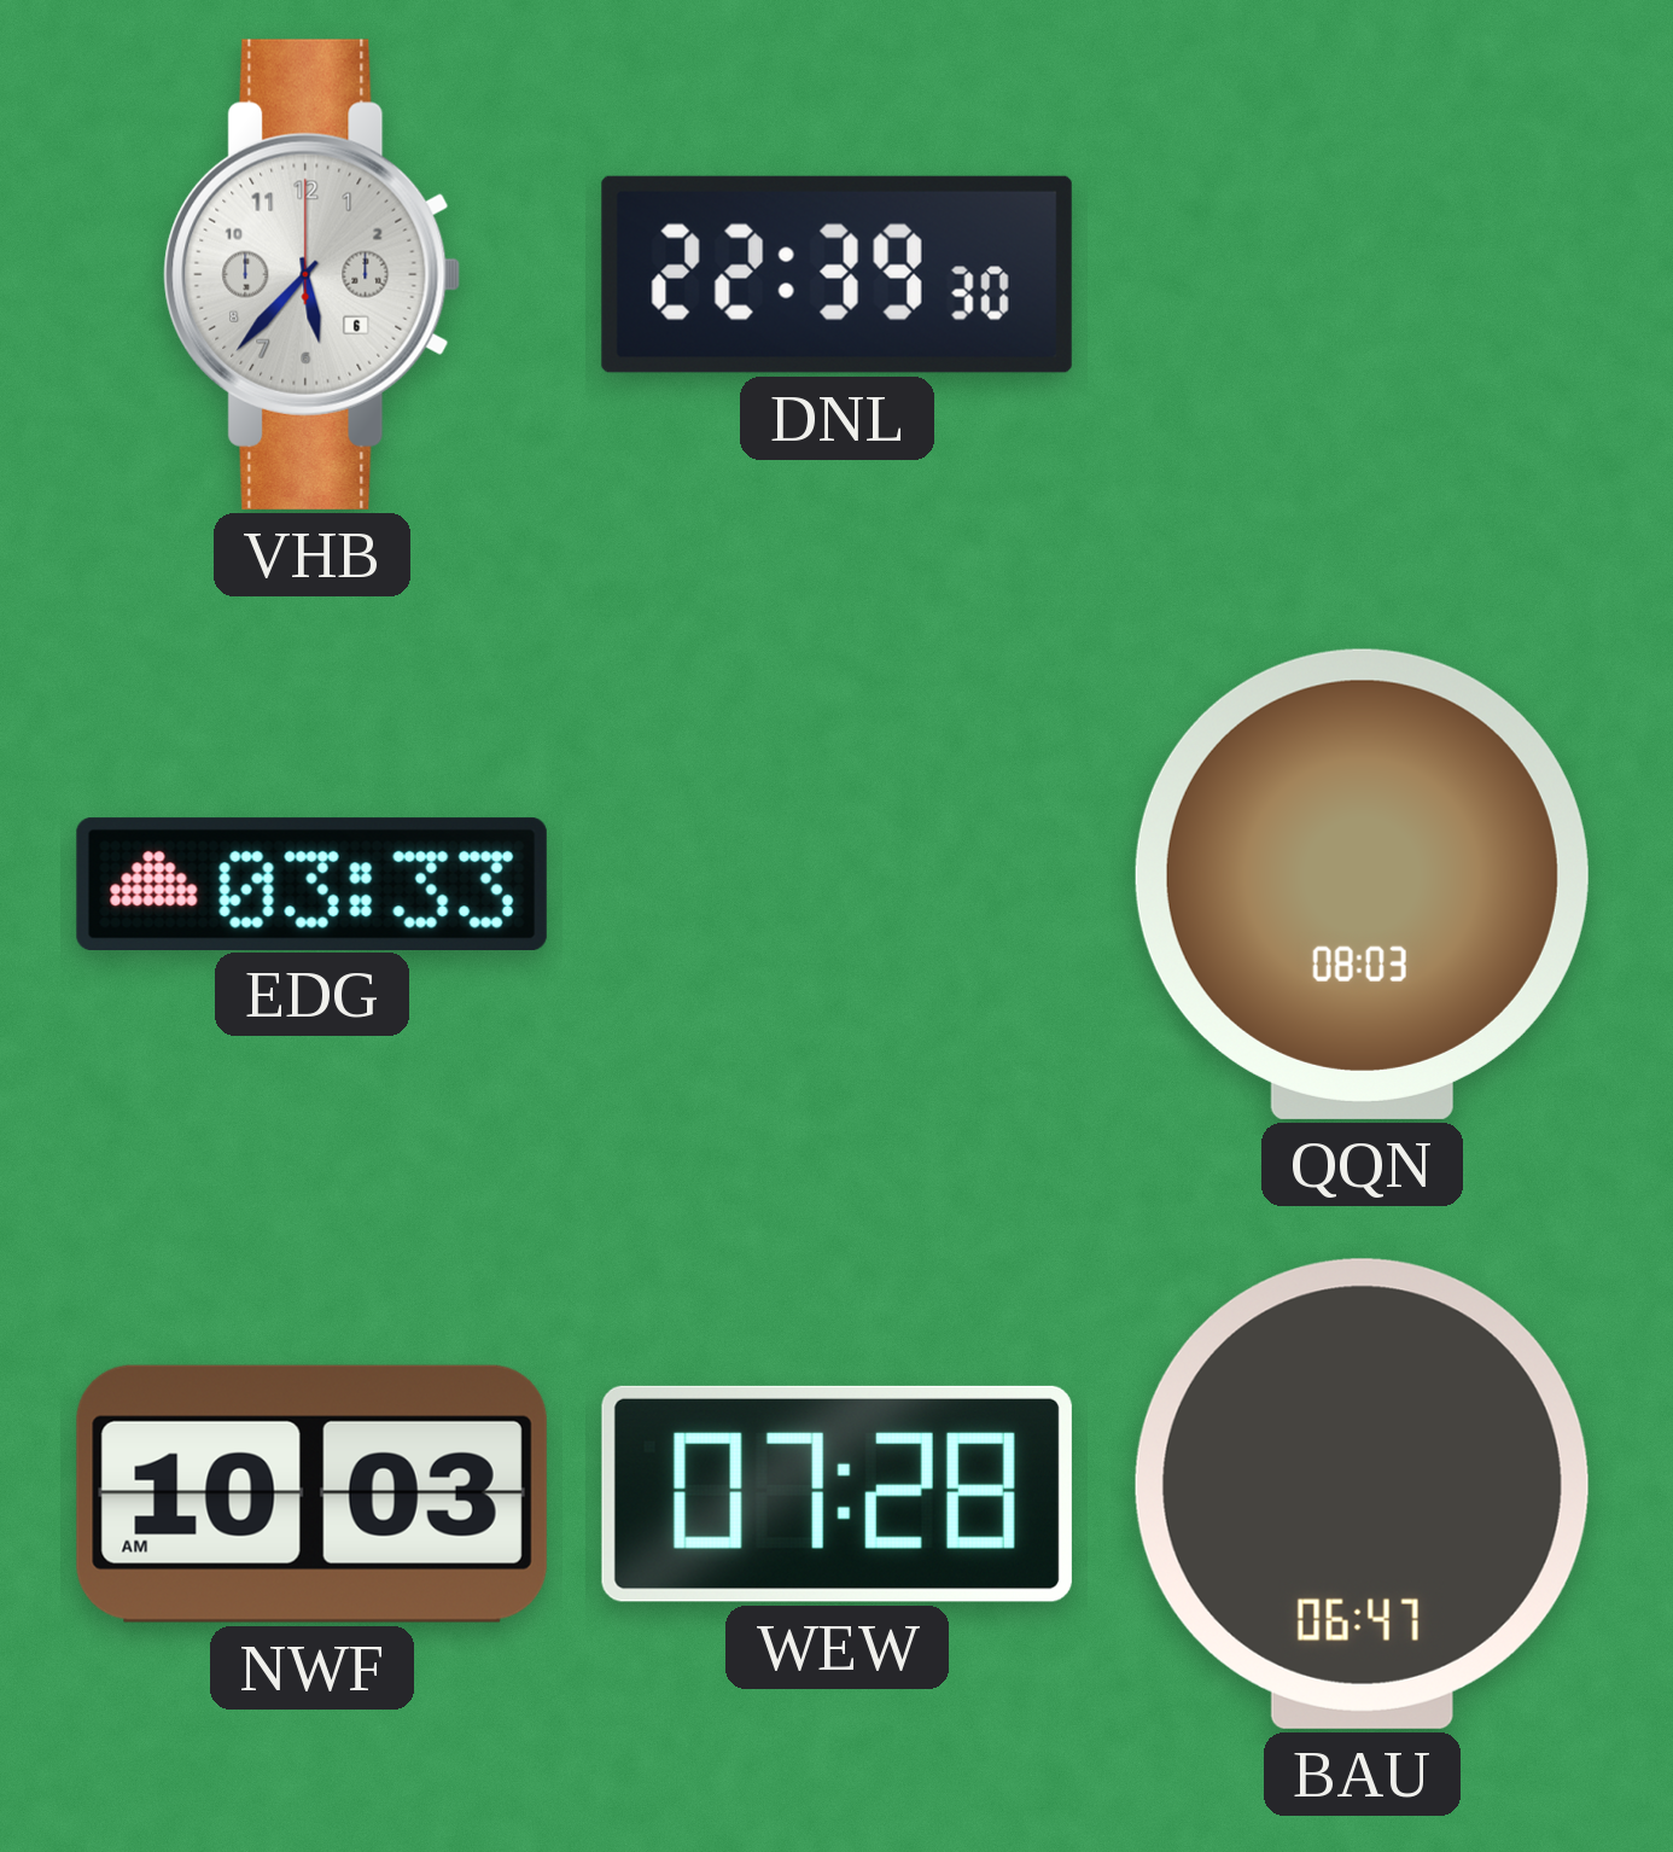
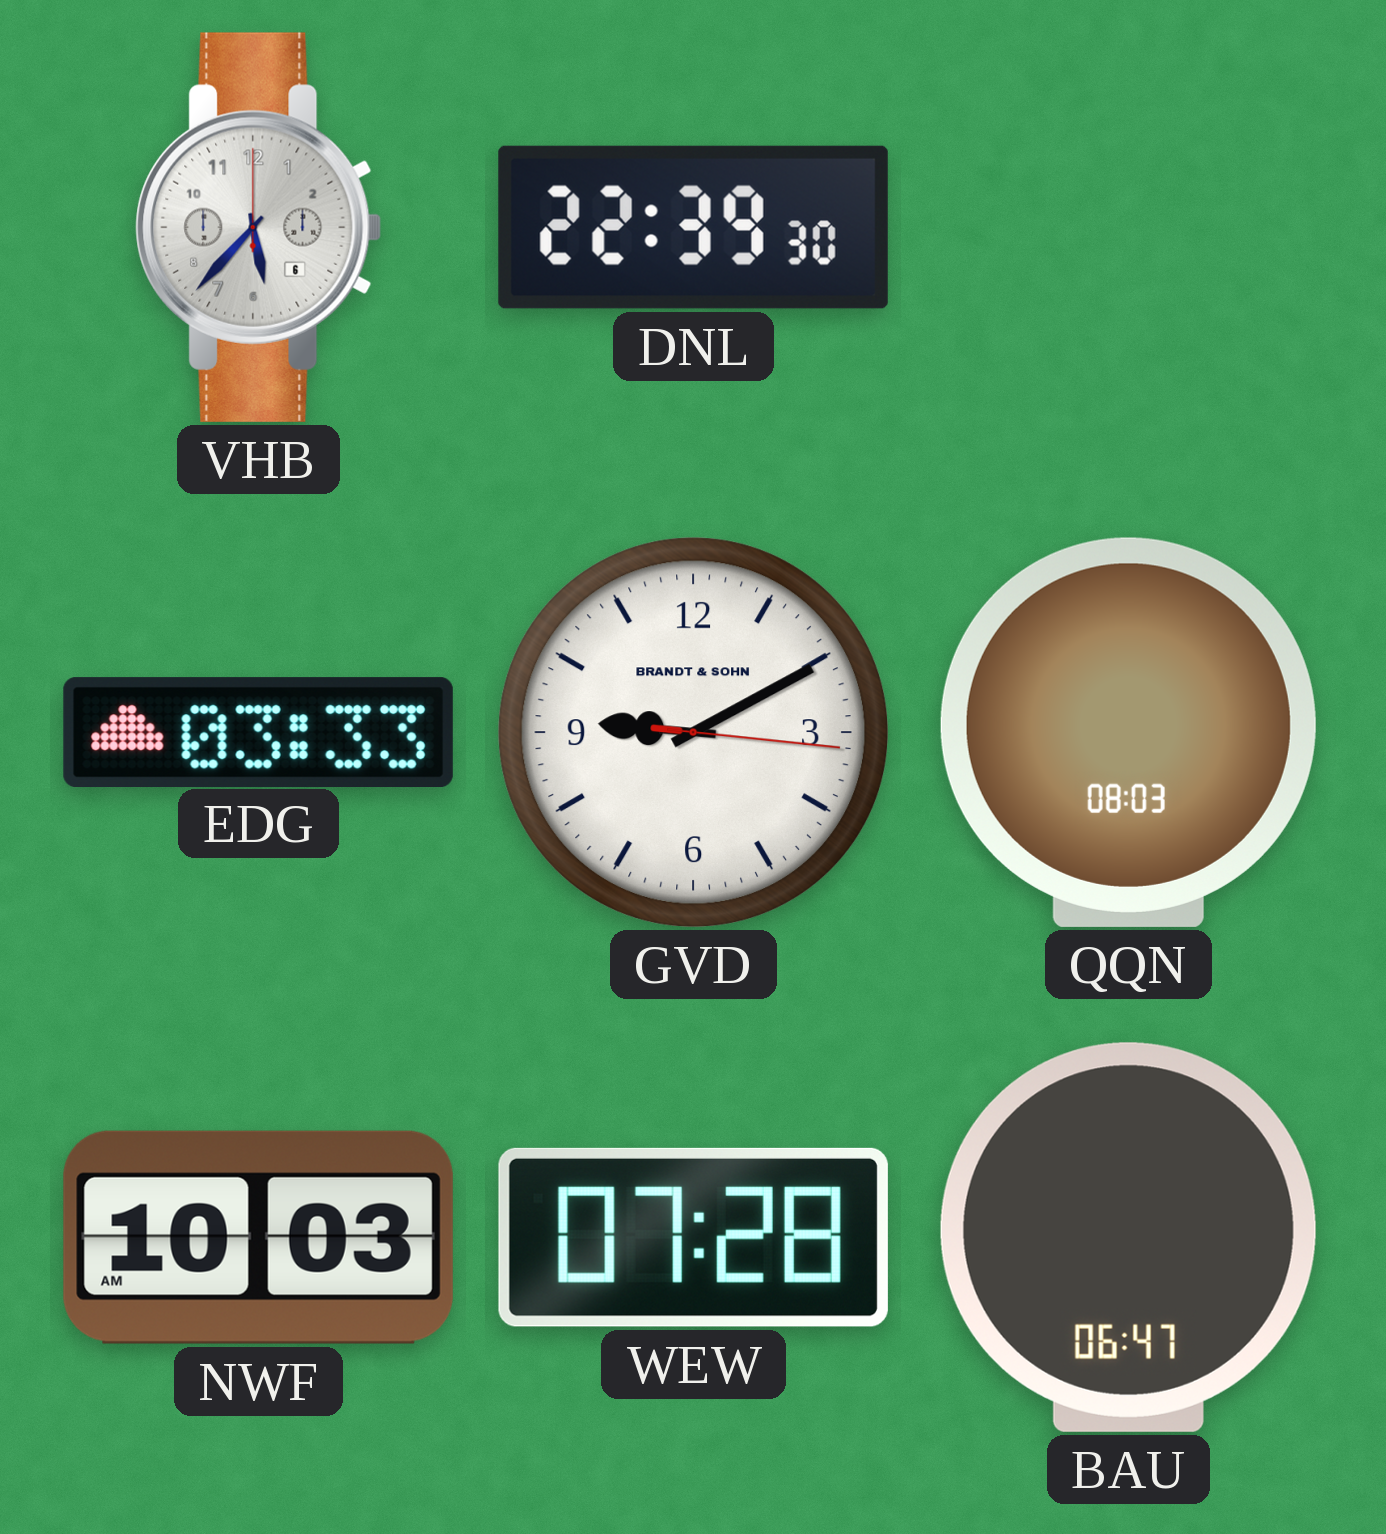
GVD: none -> 9:10 (693, 732)
